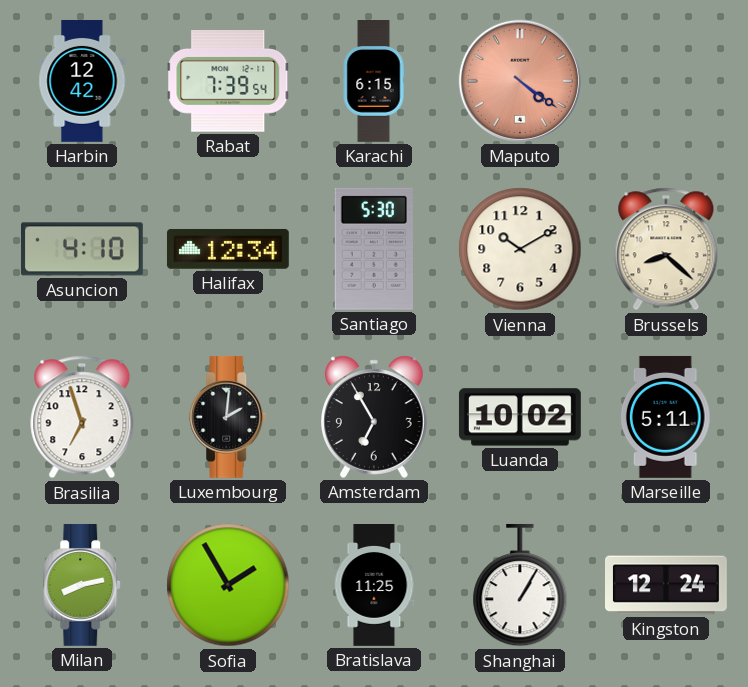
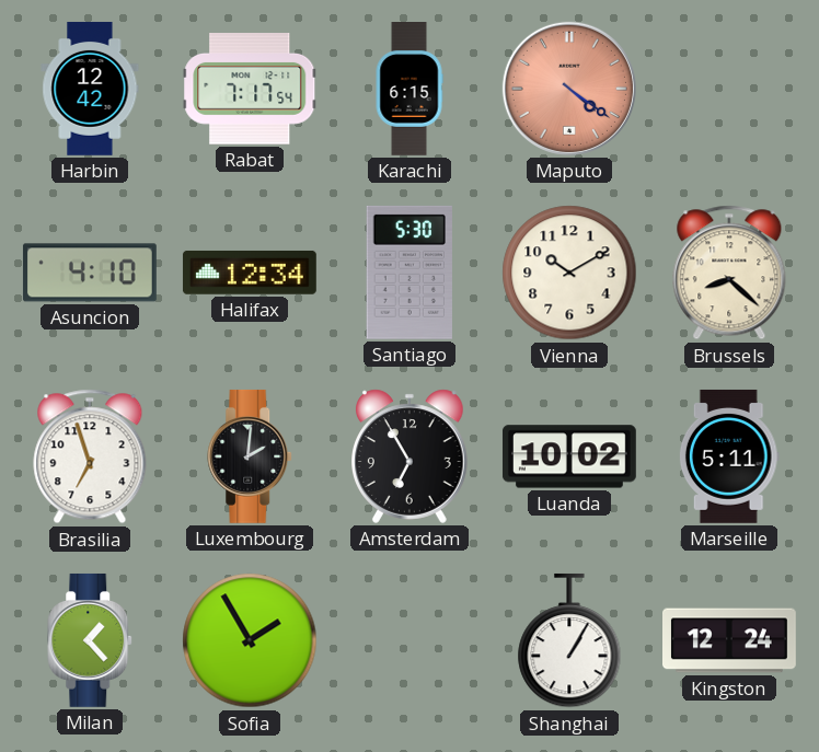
Rabat: 7:39 -> 7:17 (250, 90)
Milan: 8:13 -> 1:23 (91, 640)
Bratislava: 11:25 -> none (374, 586)
